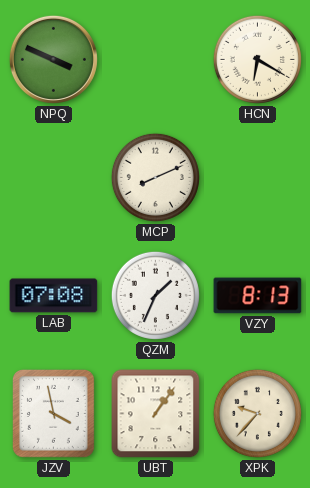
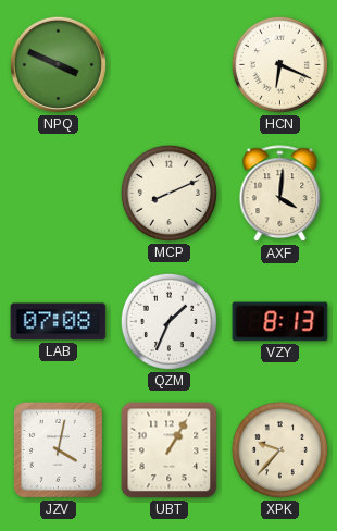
HCN: 6:20 -> 6:19 (279, 64)
AXF: none -> 4:01 (280, 194)
JZV: 3:58 -> 4:02 (58, 449)
UBT: 1:06 -> 1:05 (170, 450)
